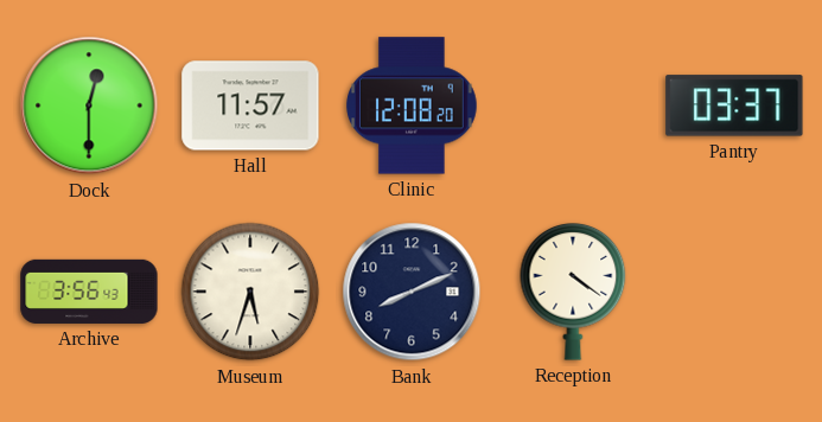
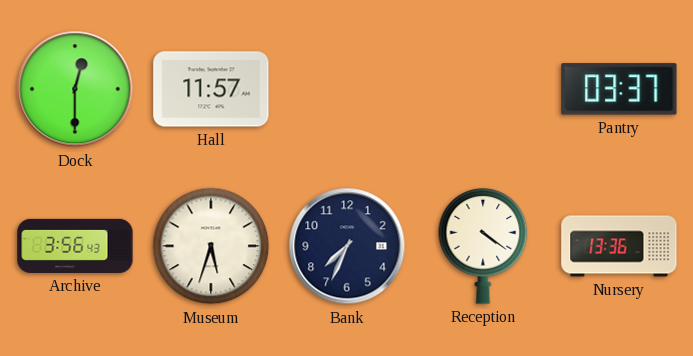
Clinic: 12:08 -> none (413, 105)
Bank: 8:11 -> 7:34 (347, 246)
Nursery: none -> 13:36 (619, 246)
